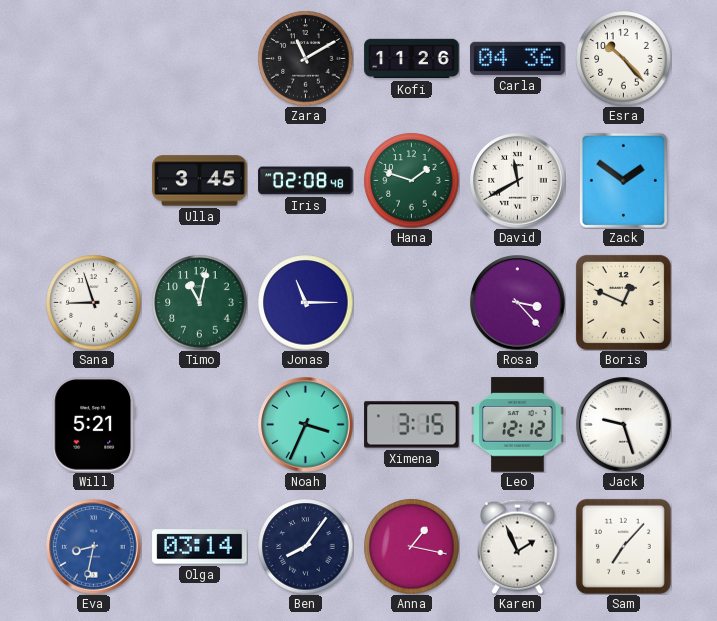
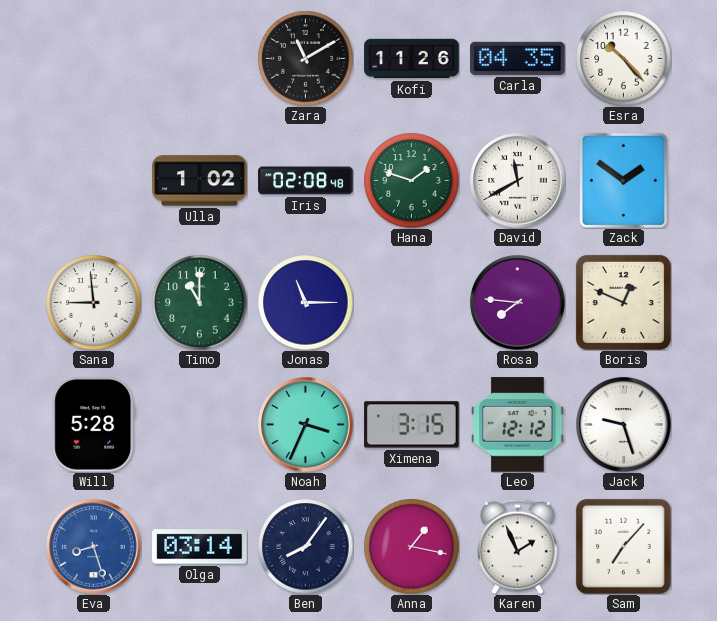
Carla: 04:36 -> 04:35 (518, 58)
Ulla: 3:45 -> 1:02 (200, 181)
Sana: 8:57 -> 8:59 (93, 302)
Timo: 11:02 -> 11:00 (199, 302)
Rosa: 3:23 -> 7:46 (518, 303)
Will: 5:21 -> 5:28 (94, 425)
Eva: 8:32 -> 8:27 (94, 547)
